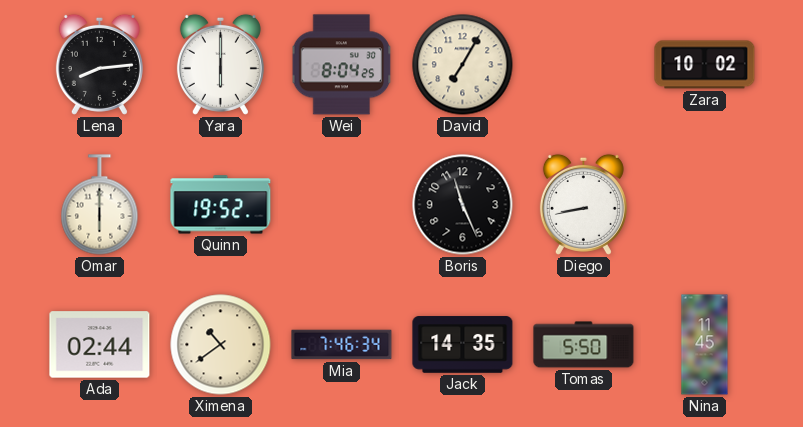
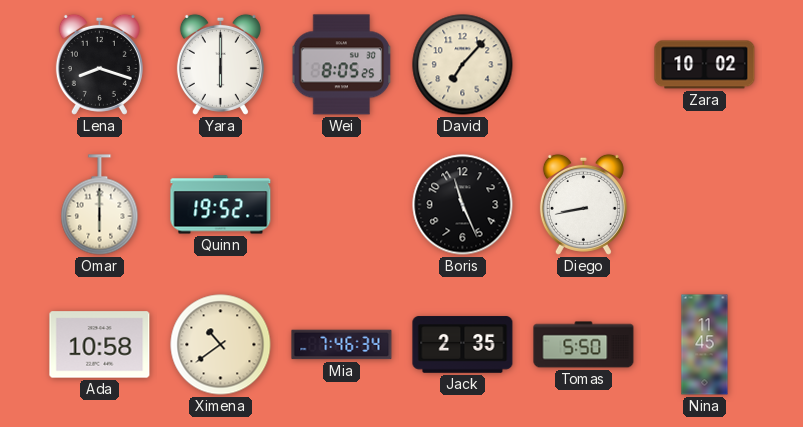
Lena: 8:14 -> 8:18 (99, 64)
Wei: 8:04 -> 8:05 (342, 65)
David: 7:05 -> 7:07 (463, 65)
Ada: 02:44 -> 10:58 (100, 345)
Jack: 14:35 -> 2:35 (463, 345)
